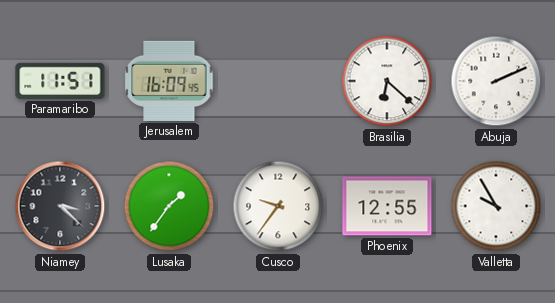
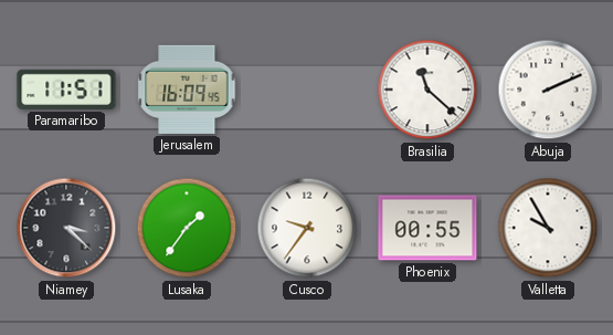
Brasilia: 6:22 -> 11:22 (427, 90)
Phoenix: 12:55 -> 00:55 (427, 228)
